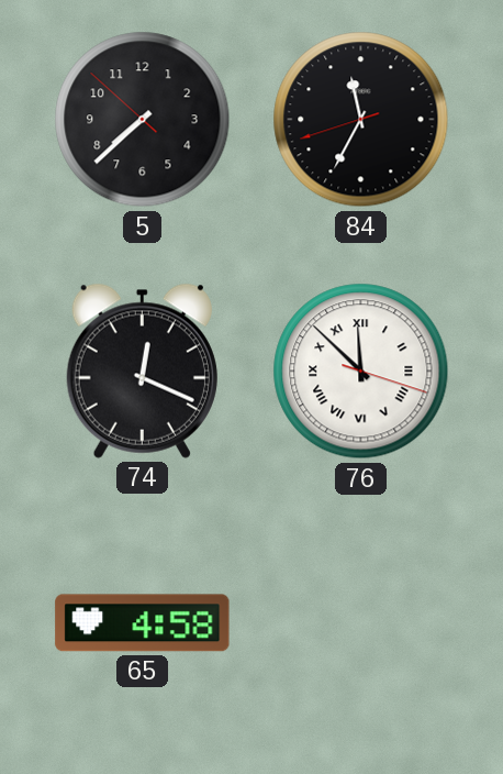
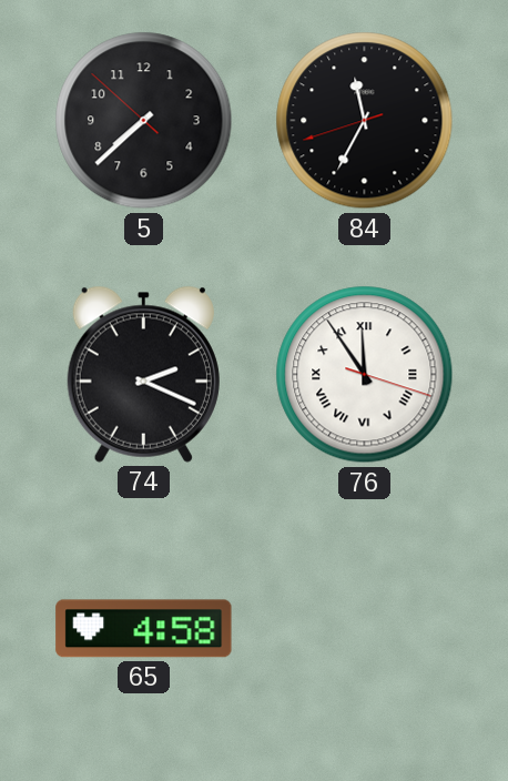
74: 12:19 -> 2:19 (143, 374)
76: 11:52 -> 11:54 (365, 375)
